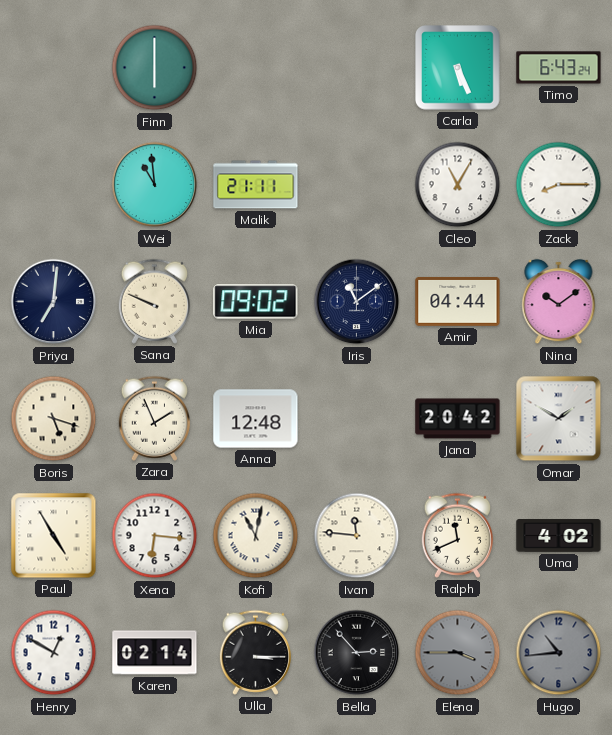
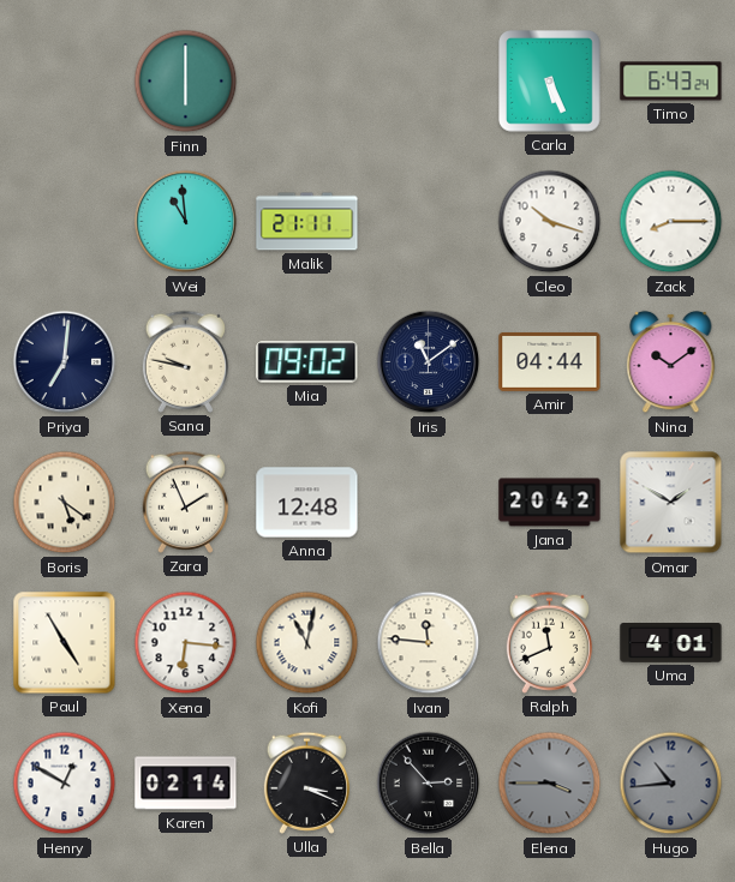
Cleo: 11:05 -> 10:18 (550, 222)
Sana: 9:49 -> 9:47 (186, 361)
Boris: 5:18 -> 5:21 (65, 503)
Uma: 4:02 -> 4:01 (671, 643)
Ulla: 3:15 -> 3:19 (307, 782)
